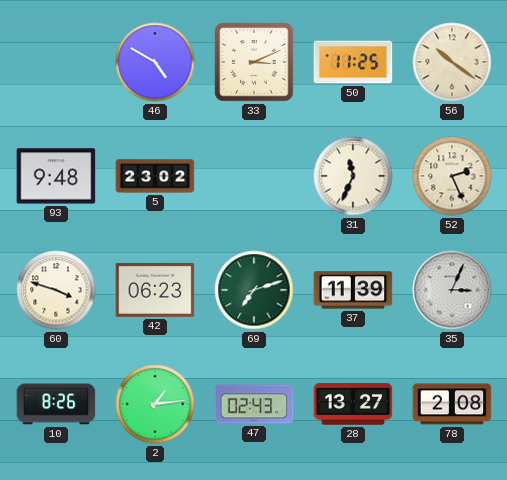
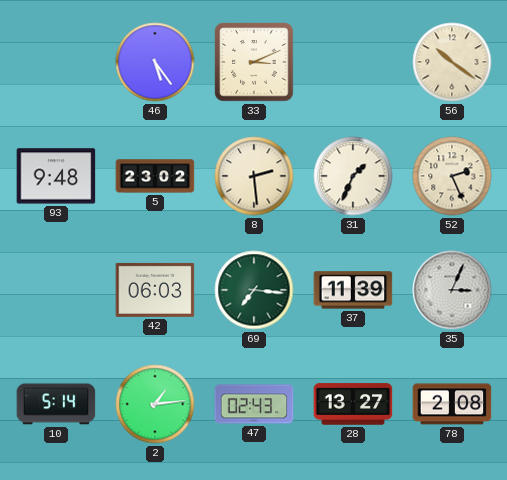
46: 4:50 -> 5:24 (155, 62)
50: 11:25 -> none (353, 62)
8: none -> 2:29 (254, 176)
31: 11:34 -> 1:34 (353, 176)
60: 3:48 -> none (56, 290)
42: 06:23 -> 06:03 (155, 290)
69: 7:12 -> 7:16 (254, 290)
10: 8:26 -> 5:14 (56, 404)
